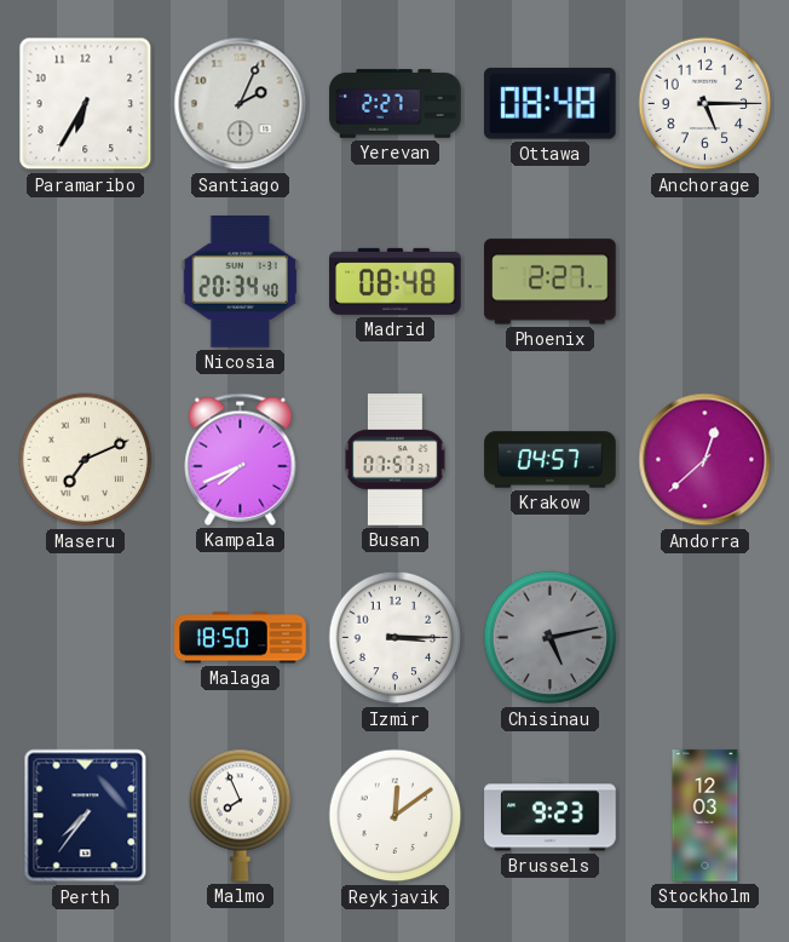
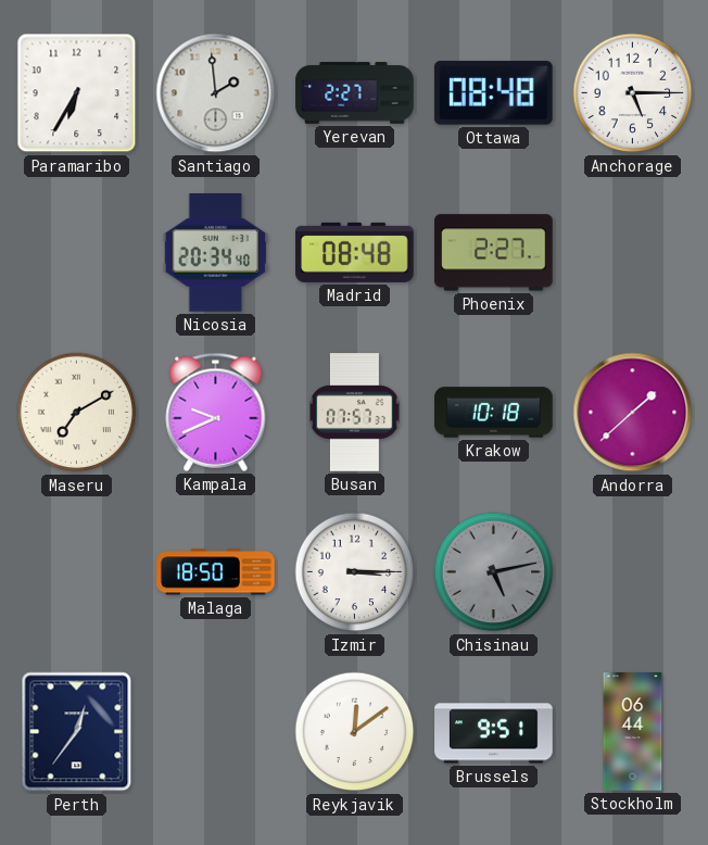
Santiago: 2:04 -> 1:59 (216, 93)
Maseru: 7:11 -> 7:10 (77, 413)
Kampala: 7:41 -> 9:41 (216, 412)
Krakow: 04:57 -> 10:18 (494, 413)
Andorra: 12:38 -> 1:38 (633, 413)
Perth: 7:36 -> 12:36 (77, 732)
Malmo: 7:56 -> none (241, 815)
Brussels: 9:23 -> 9:51 (494, 732)
Stockholm: 12:03 -> 06:44 (633, 732)
